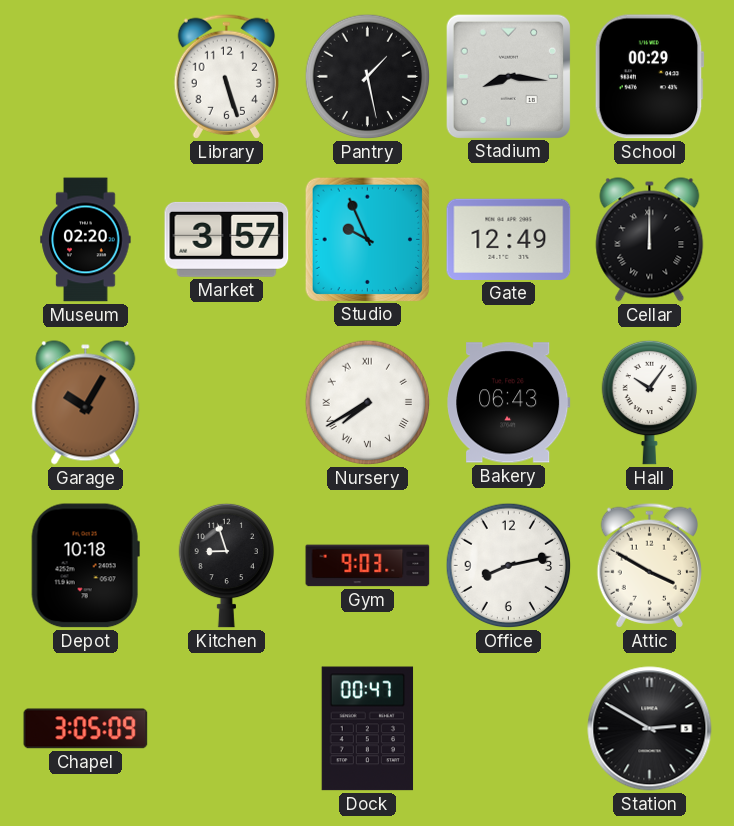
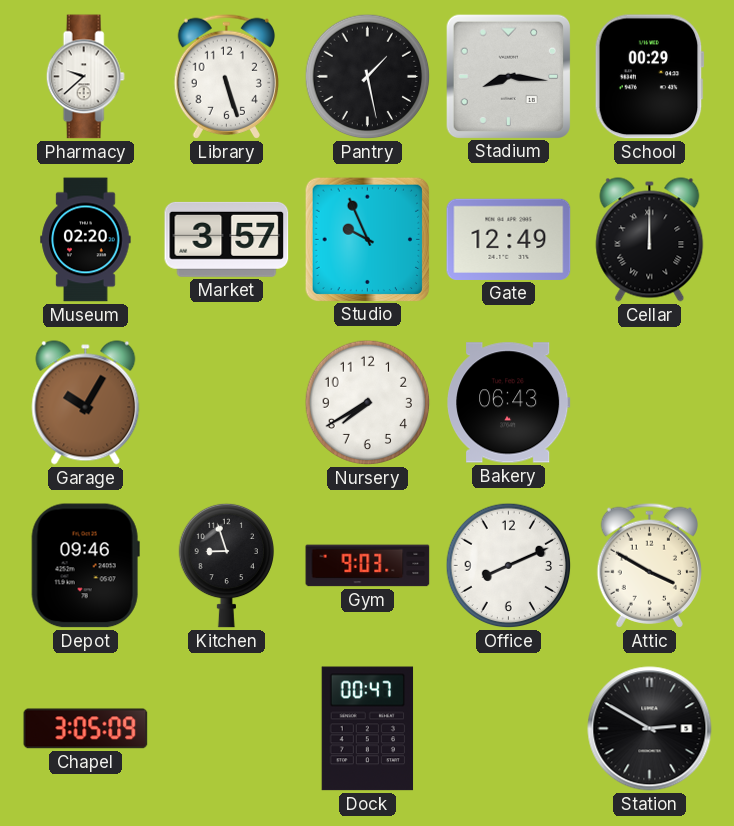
Pharmacy: none -> 9:38 (85, 77)
Nursery numerals: Roman -> Arabic (368, 403)
Hall: 10:06 -> none (649, 402)
Depot: 10:18 -> 09:46 (85, 566)
Office: 8:13 -> 8:11 (509, 566)
